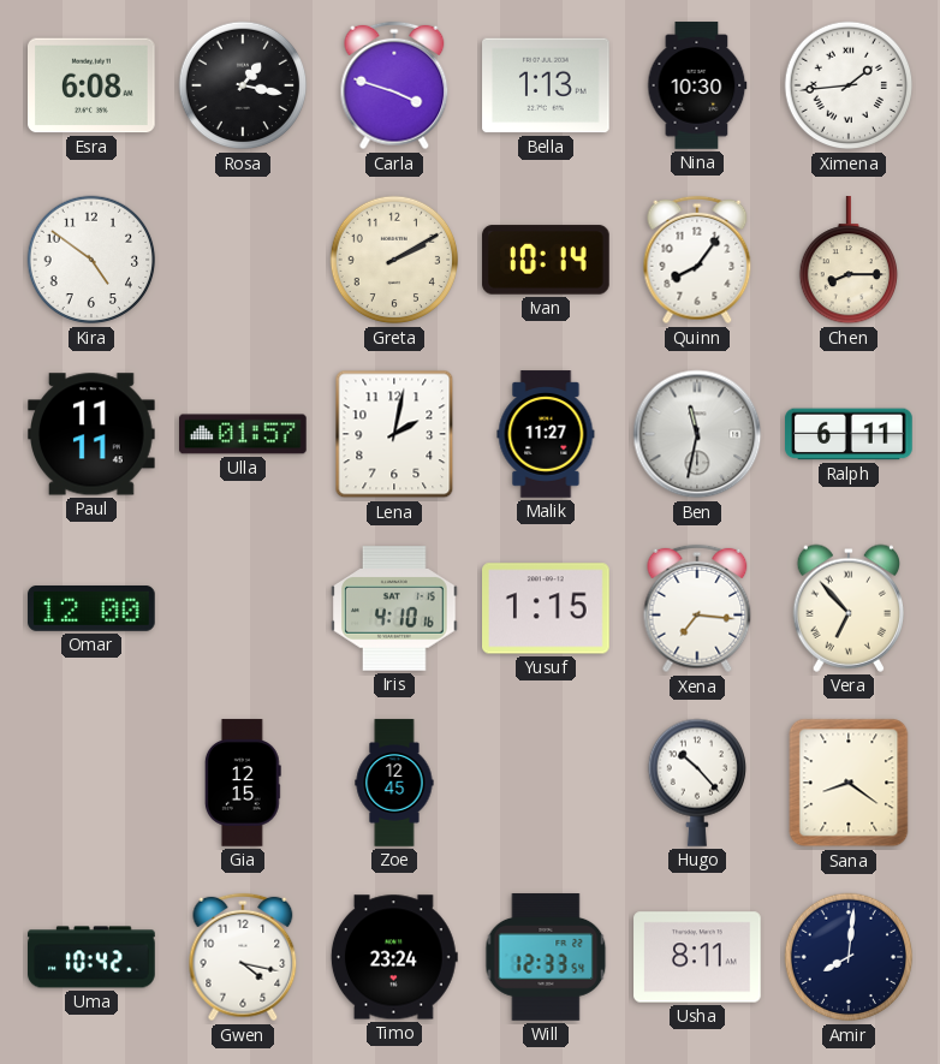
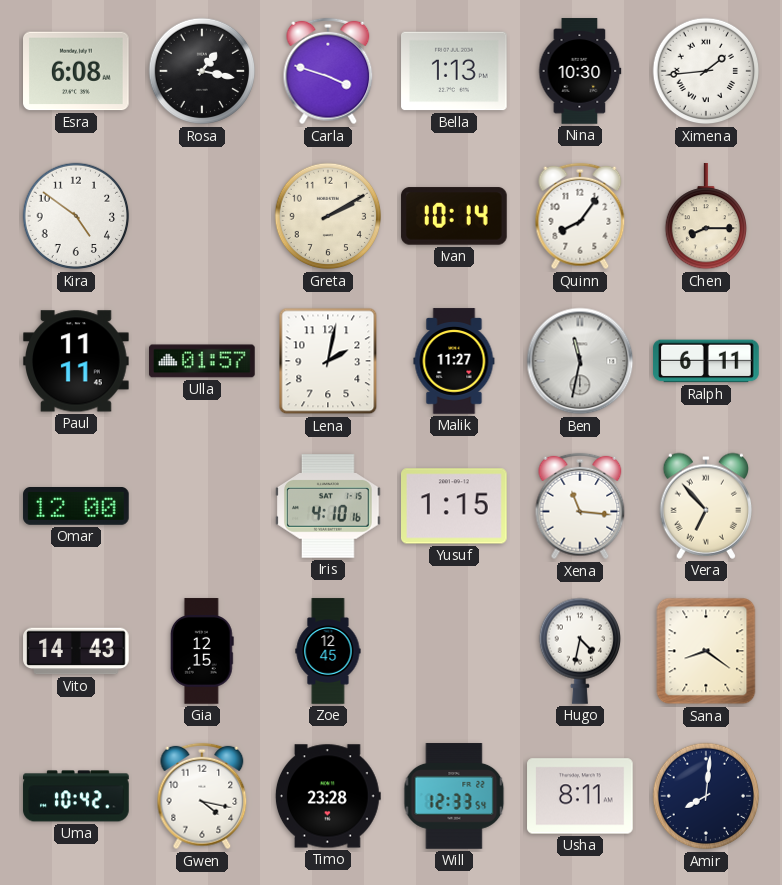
Xena: 7:16 -> 11:16 (580, 506)
Vito: none -> 14:43 (76, 651)
Hugo: 10:23 -> 4:32 (579, 651)
Timo: 23:24 -> 23:28 (328, 796)
